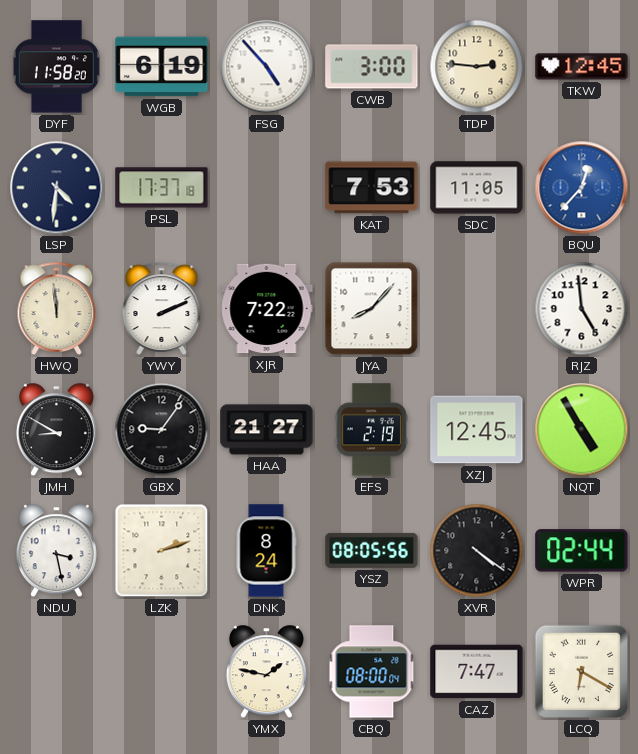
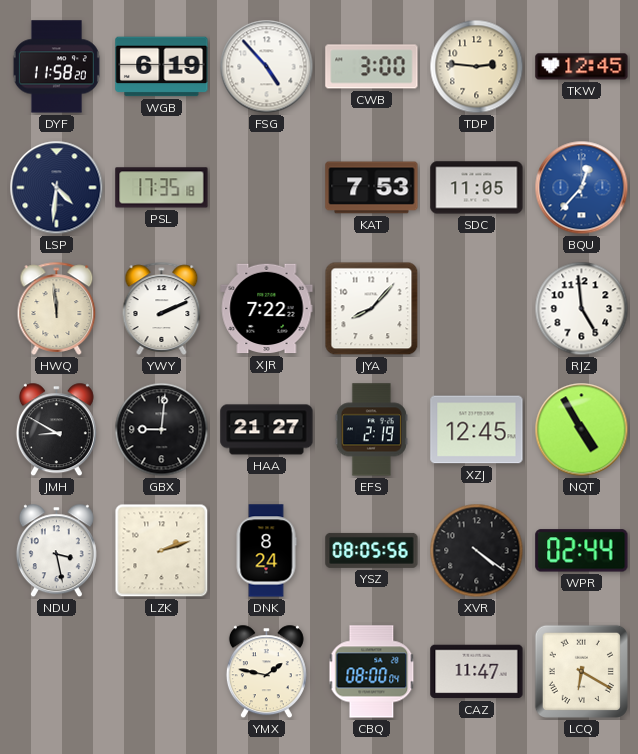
PSL: 17:37 -> 17:35 (162, 188)
GBX: 9:06 -> 9:01 (162, 430)
CAZ: 7:47 -> 11:47 (477, 672)
